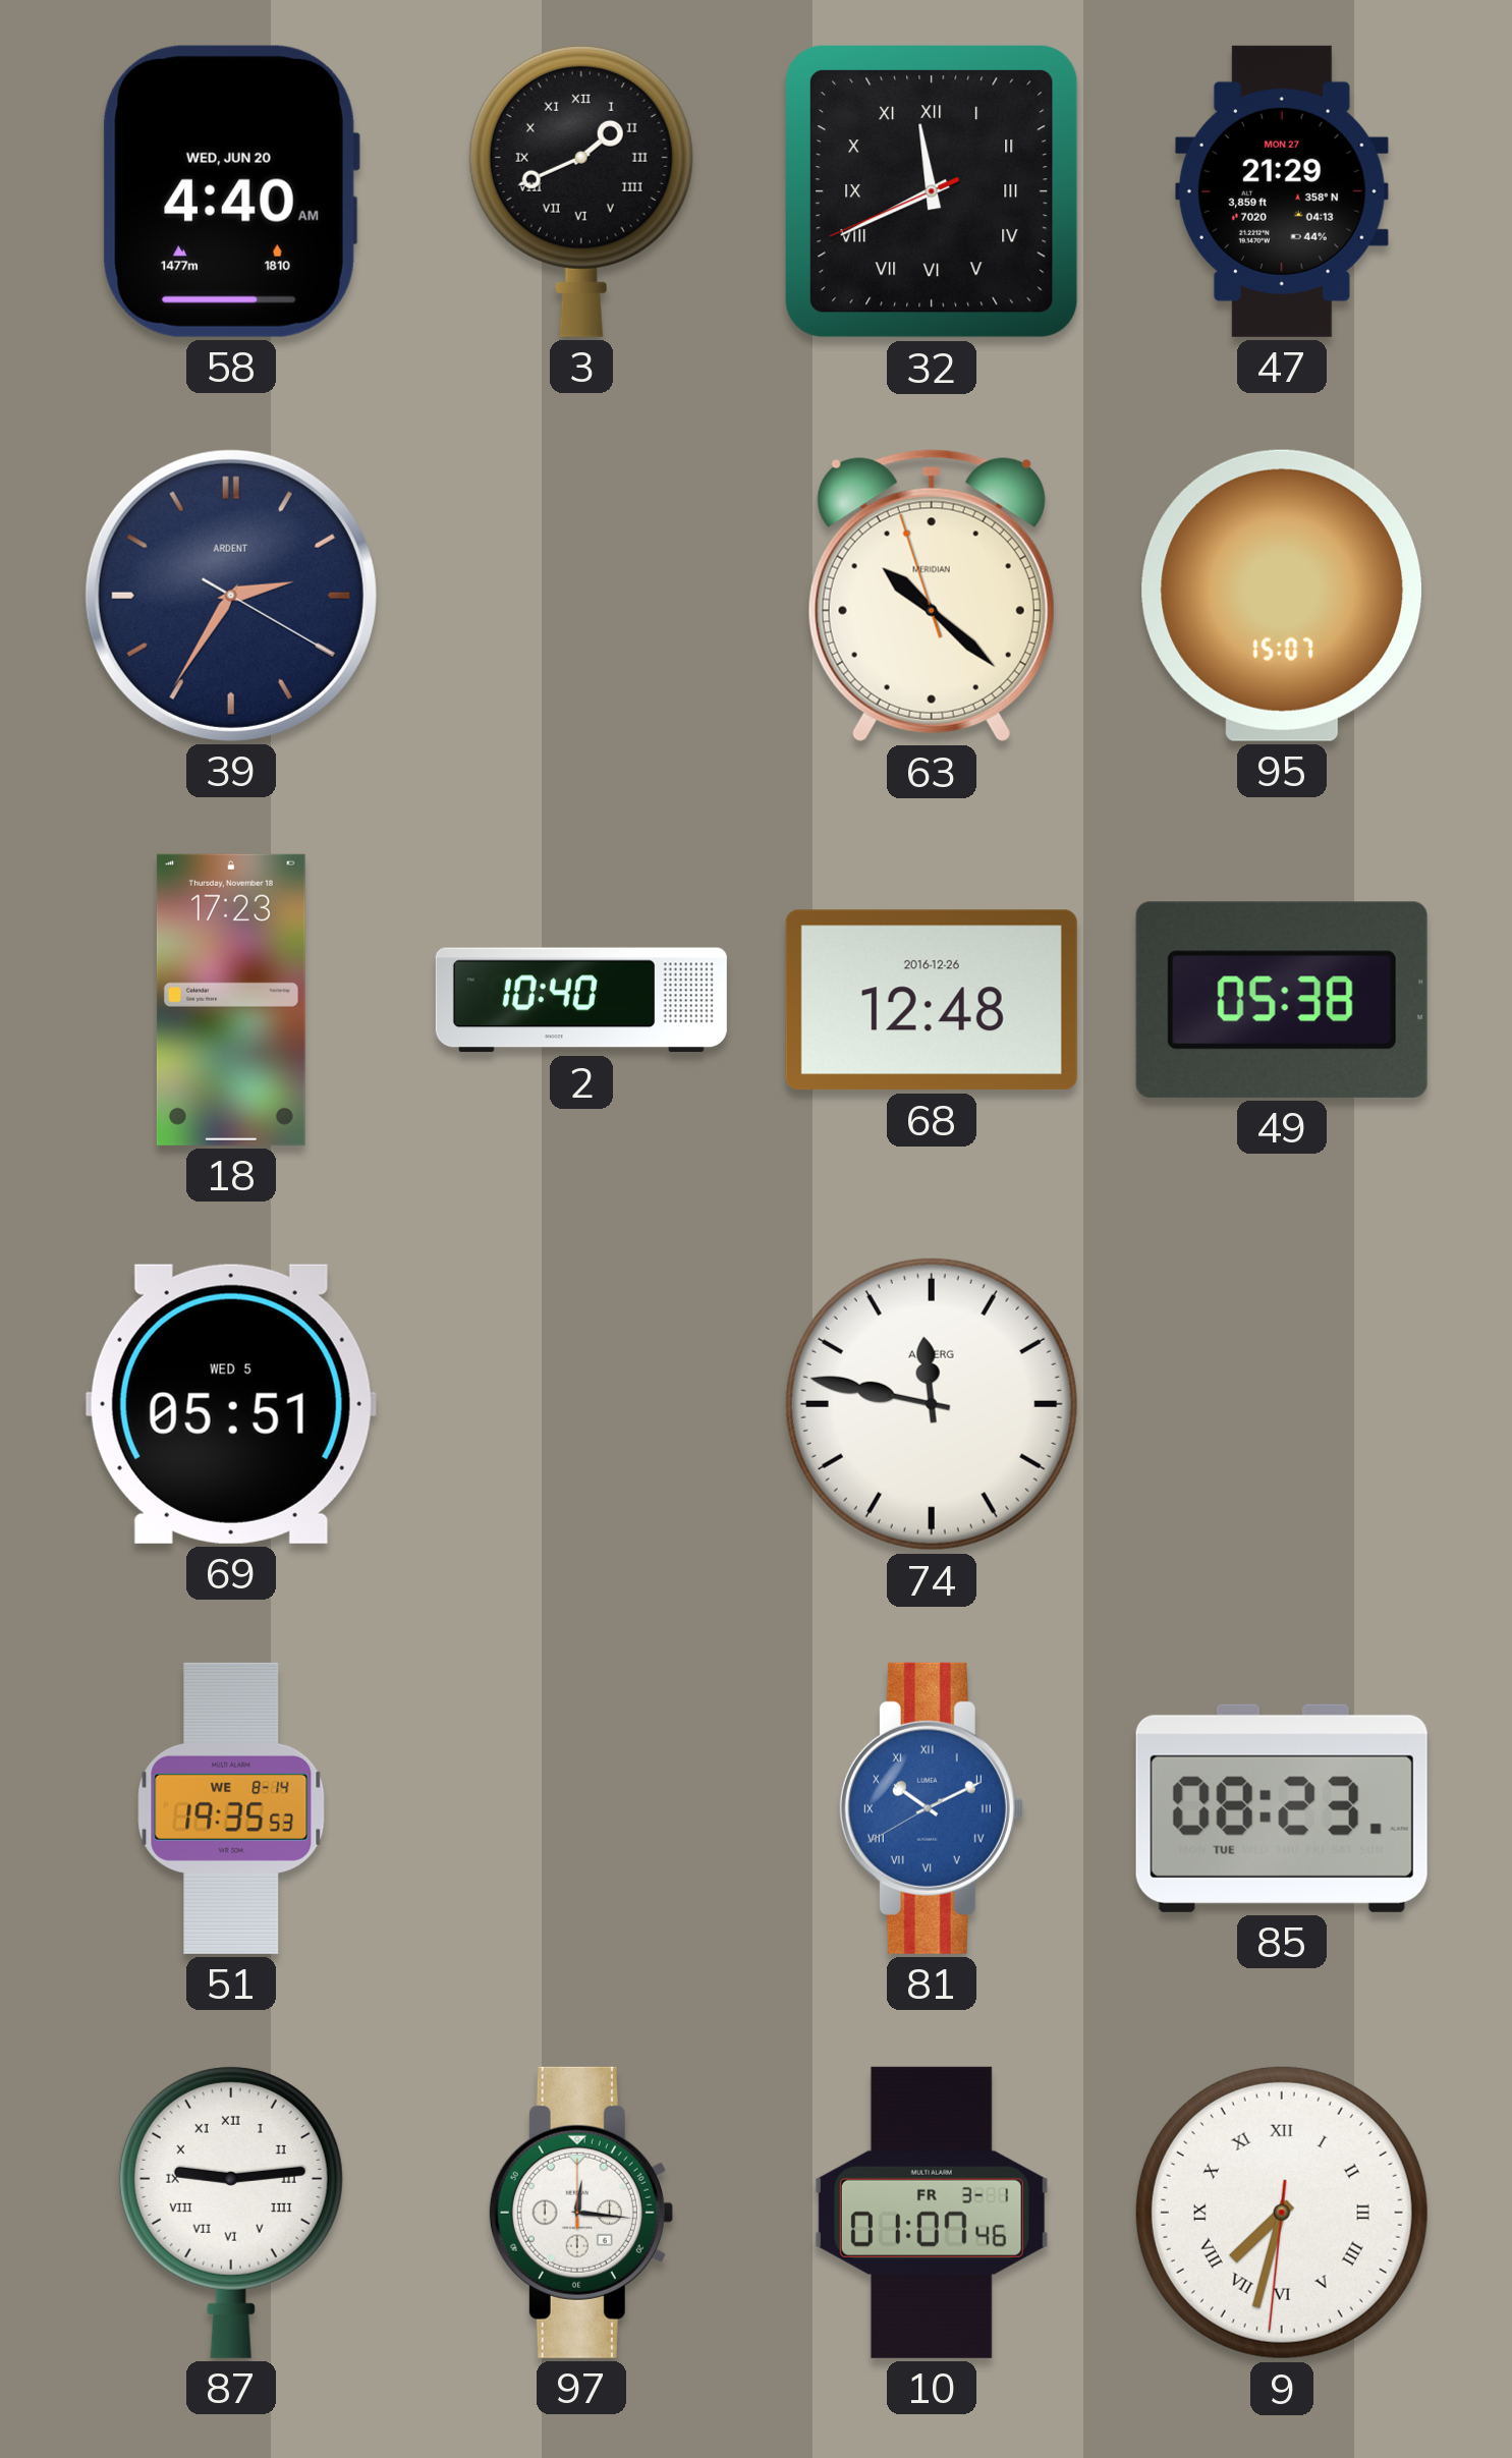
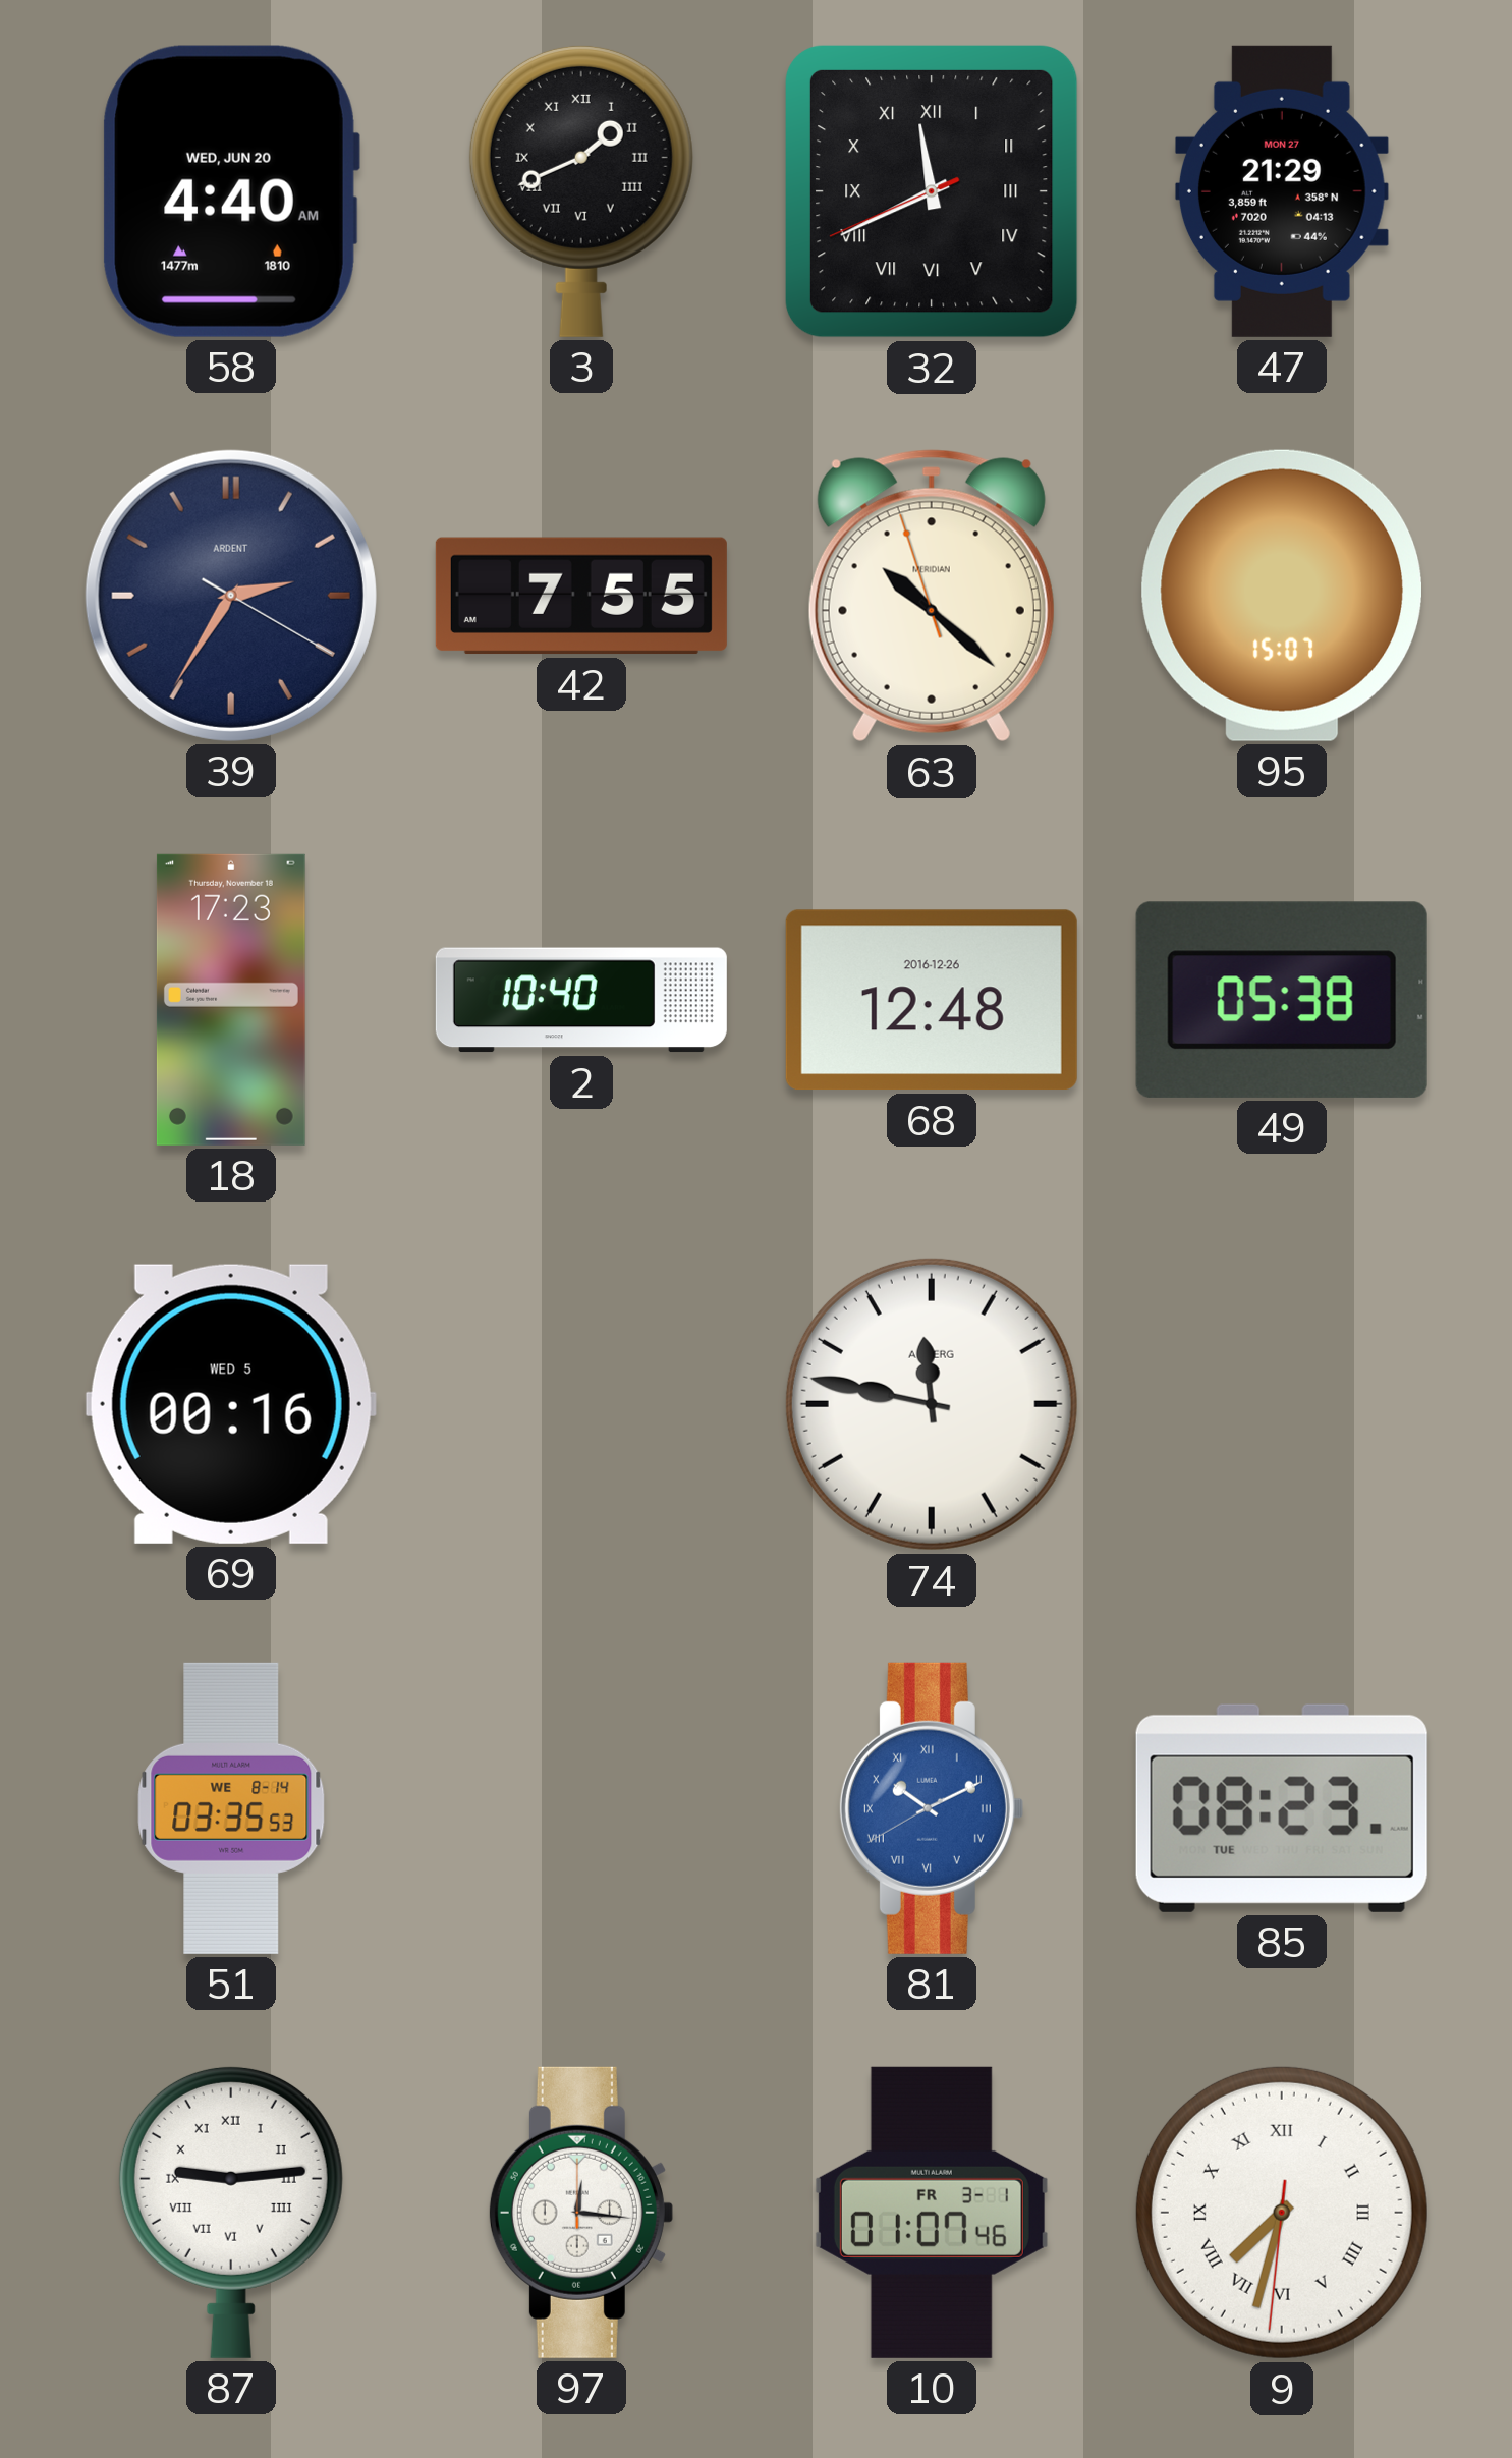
42: none -> 7:55 (581, 596)
69: 05:51 -> 00:16 (231, 1404)
51: 19:35 -> 03:35 (231, 1808)
